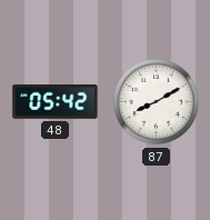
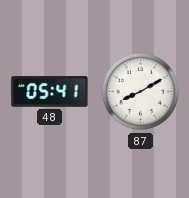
48: 05:42 -> 05:41 (50, 92)
